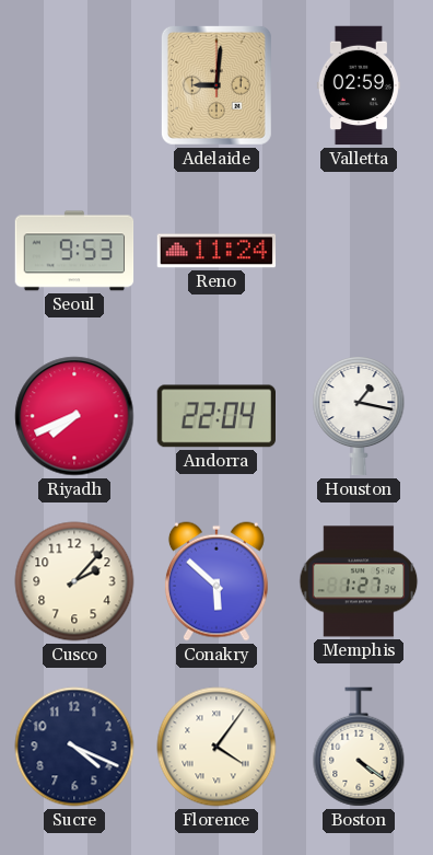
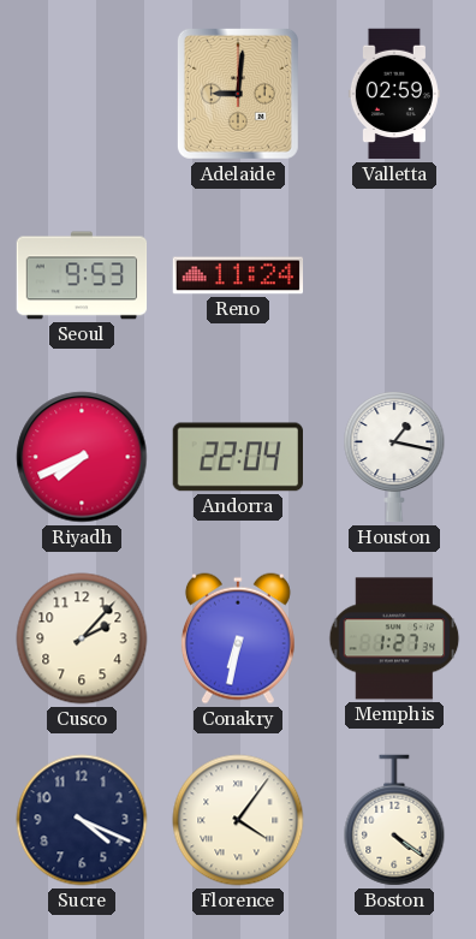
Conakry: 5:52 -> 6:32 (238, 638)
